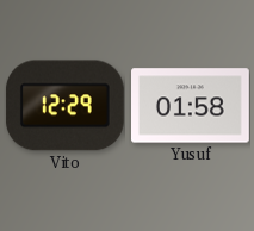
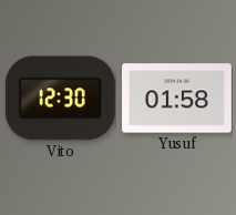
Vito: 12:29 -> 12:30 (60, 99)
